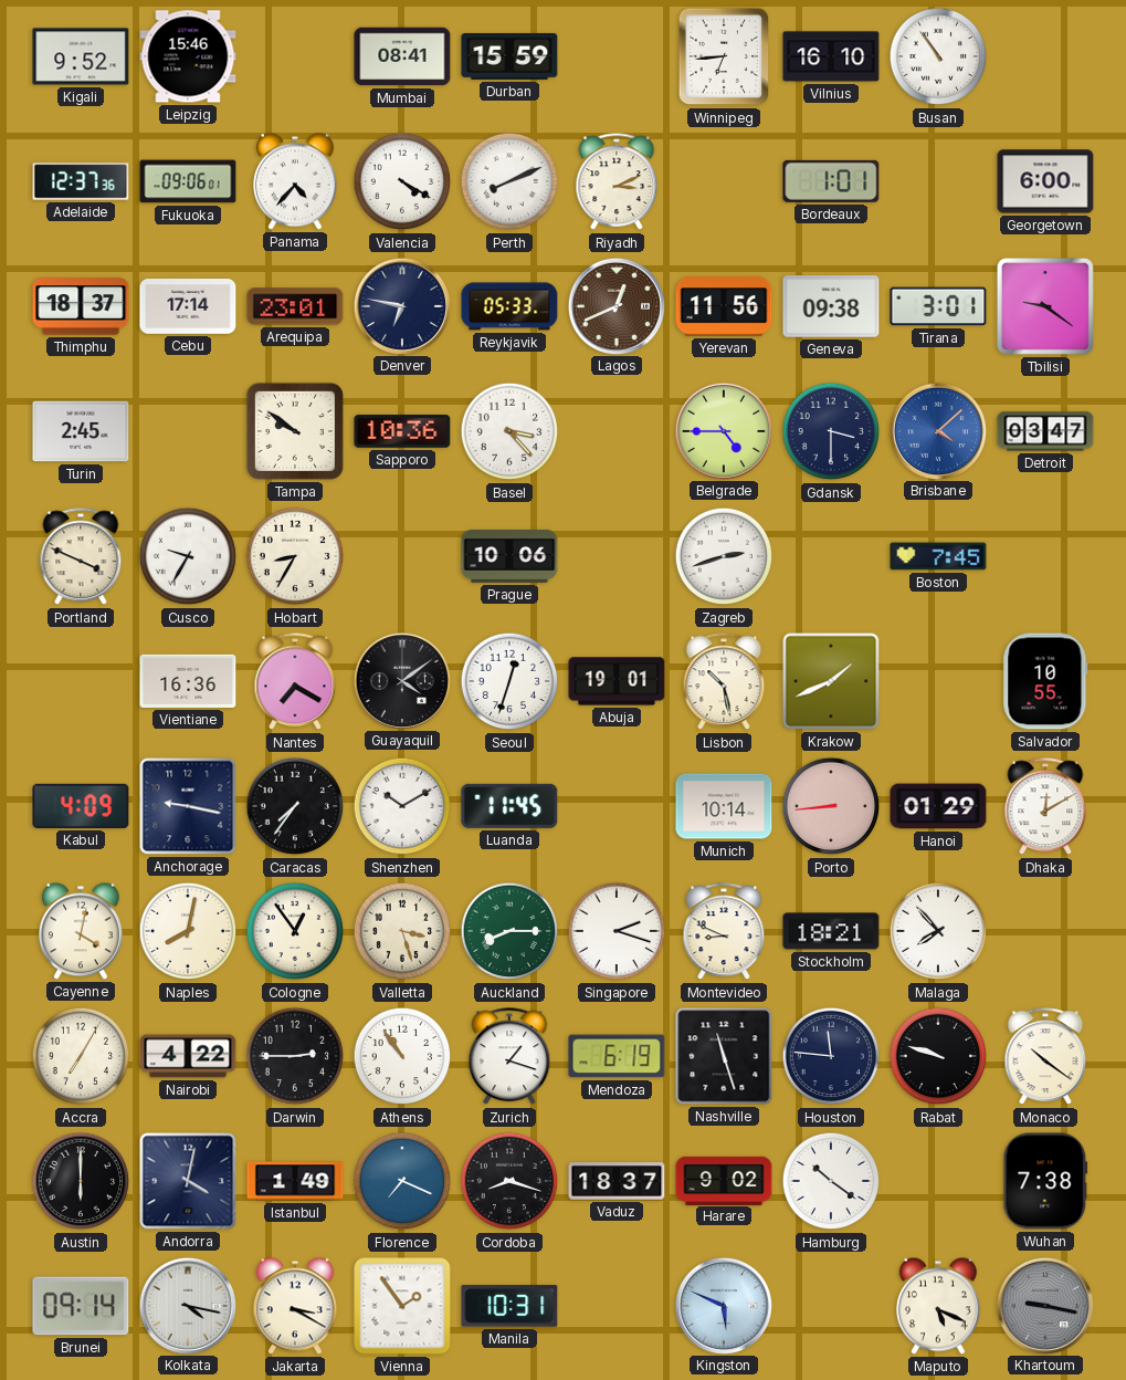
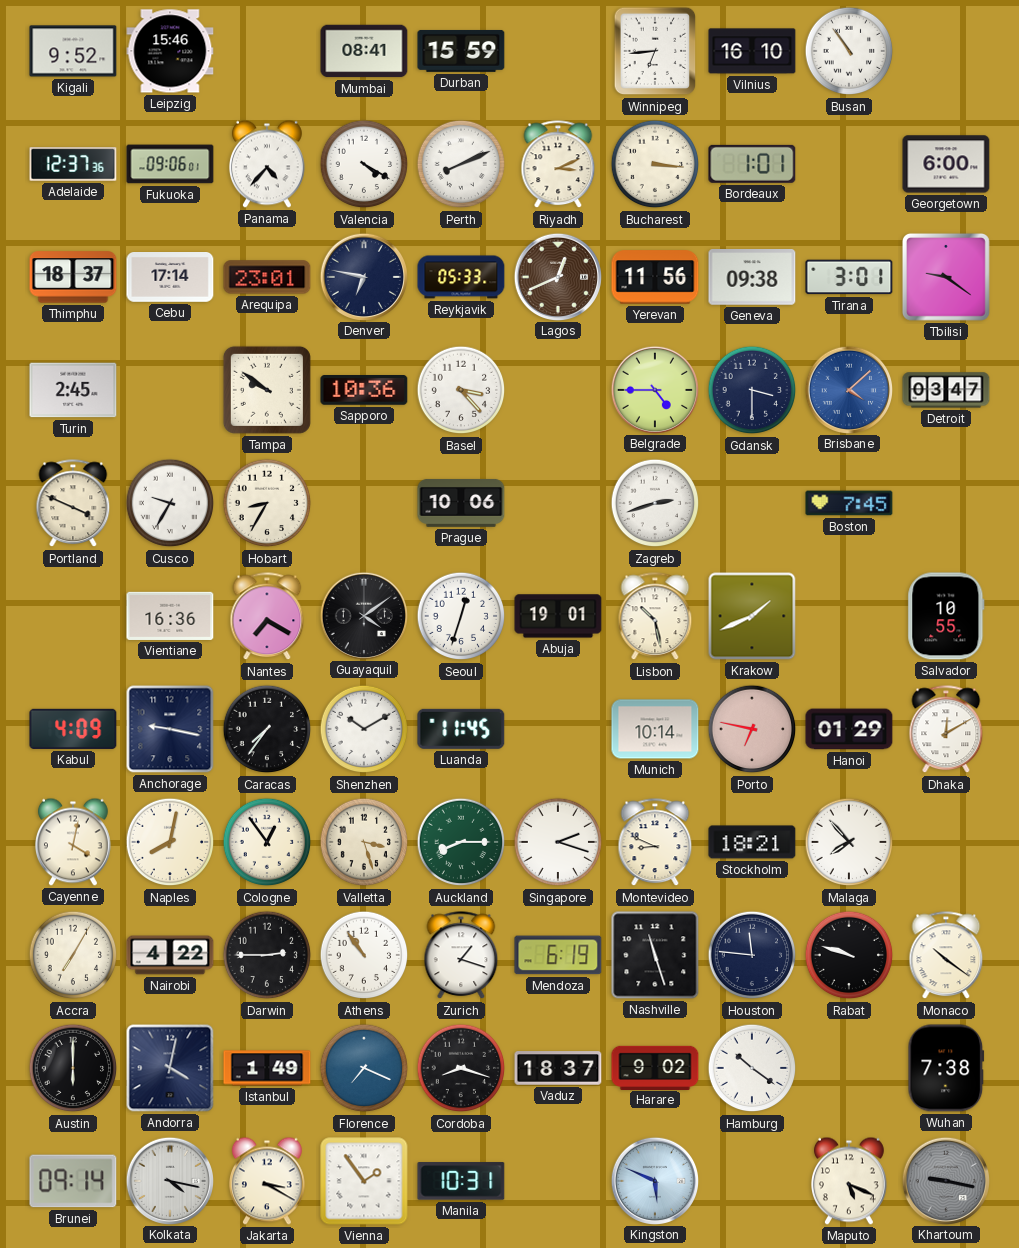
Bucharest: none -> 3:16 (655, 164)
Porto: 8:44 -> 6:47 (752, 729)
